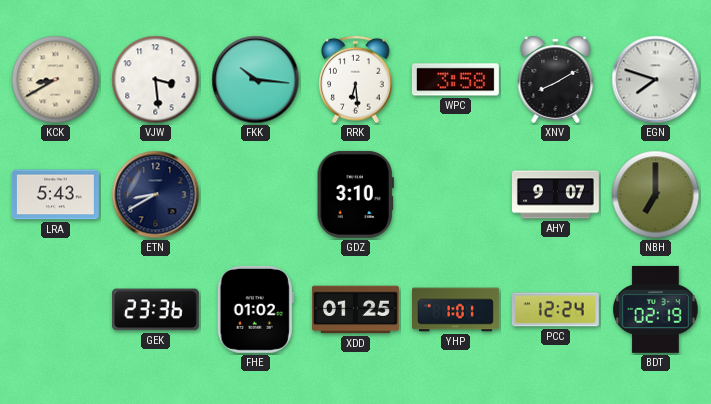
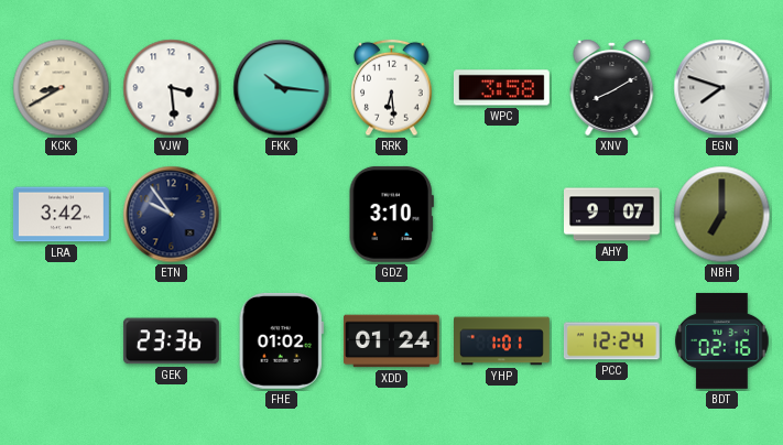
LRA: 5:43 -> 3:42 (61, 215)
ETN: 8:40 -> 9:54 (172, 215)
XDD: 01:25 -> 01:24 (391, 341)
BDT: 02:19 -> 02:16 (722, 340)
